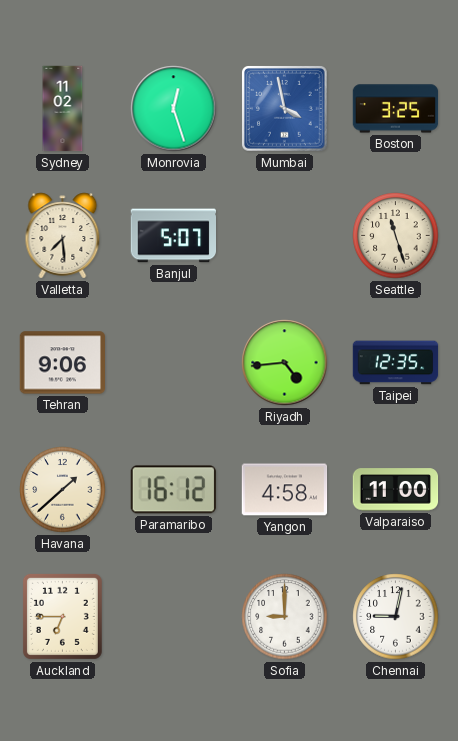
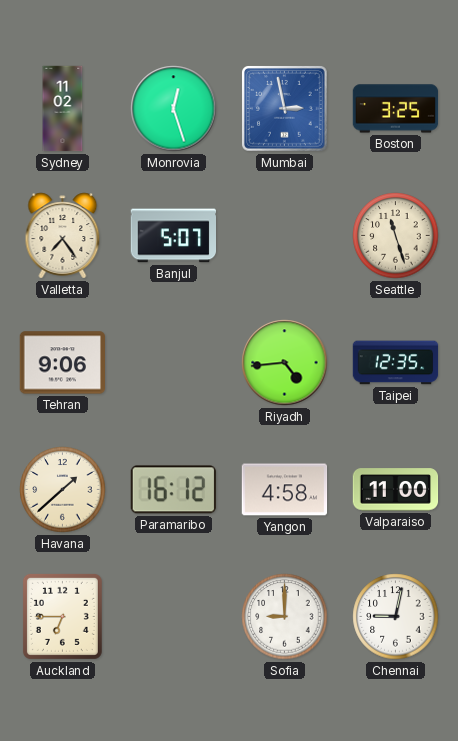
Mumbai: 3:58 -> 2:58 (285, 109)
Valletta: 7:29 -> 7:24 (63, 236)
